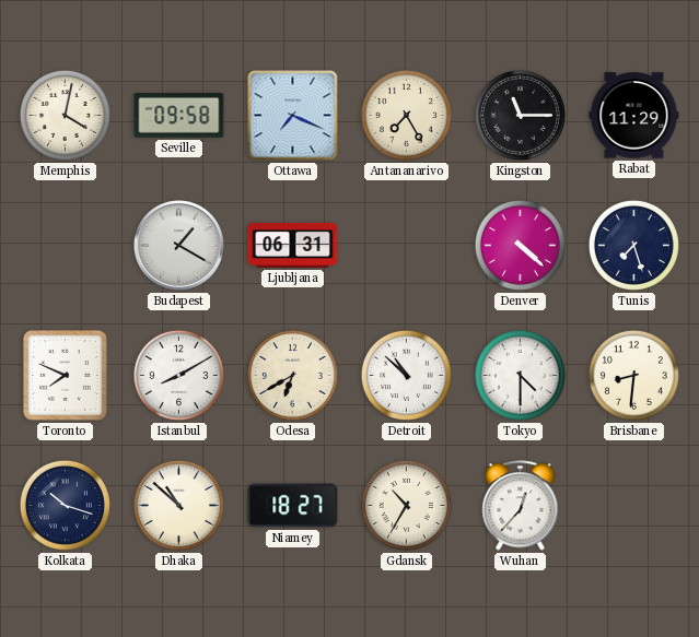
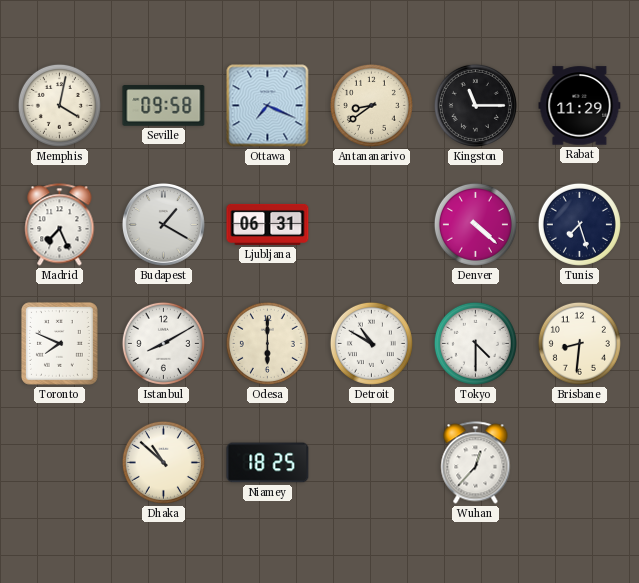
Antananarivo: 7:25 -> 8:39 (371, 105)
Madrid: none -> 7:26 (60, 225)
Odesa: 6:40 -> 6:00 (267, 343)
Detroit: 10:52 -> 10:50 (371, 343)
Kolkata: 10:18 -> none (65, 505)
Niamey: 18:27 -> 18:25 (268, 463)
Gdansk: 10:35 -> none (406, 505)
